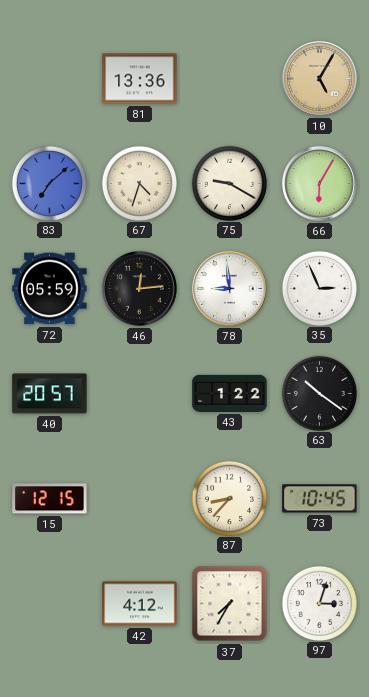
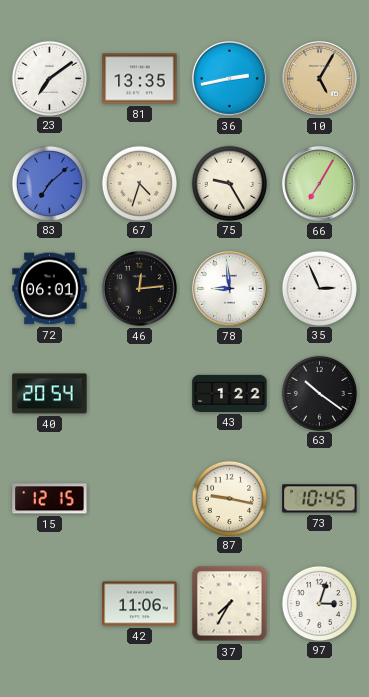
23: none -> 7:09 (49, 78)
81: 13:36 -> 13:35 (140, 79)
36: none -> 2:43 (230, 79)
75: 9:20 -> 9:25 (229, 183)
66: 6:05 -> 7:05 (320, 184)
72: 05:59 -> 06:01 (50, 289)
40: 20:57 -> 20:54 (50, 394)
87: 8:37 -> 9:17 (229, 498)
42: 4:12 -> 11:06 (140, 604)
